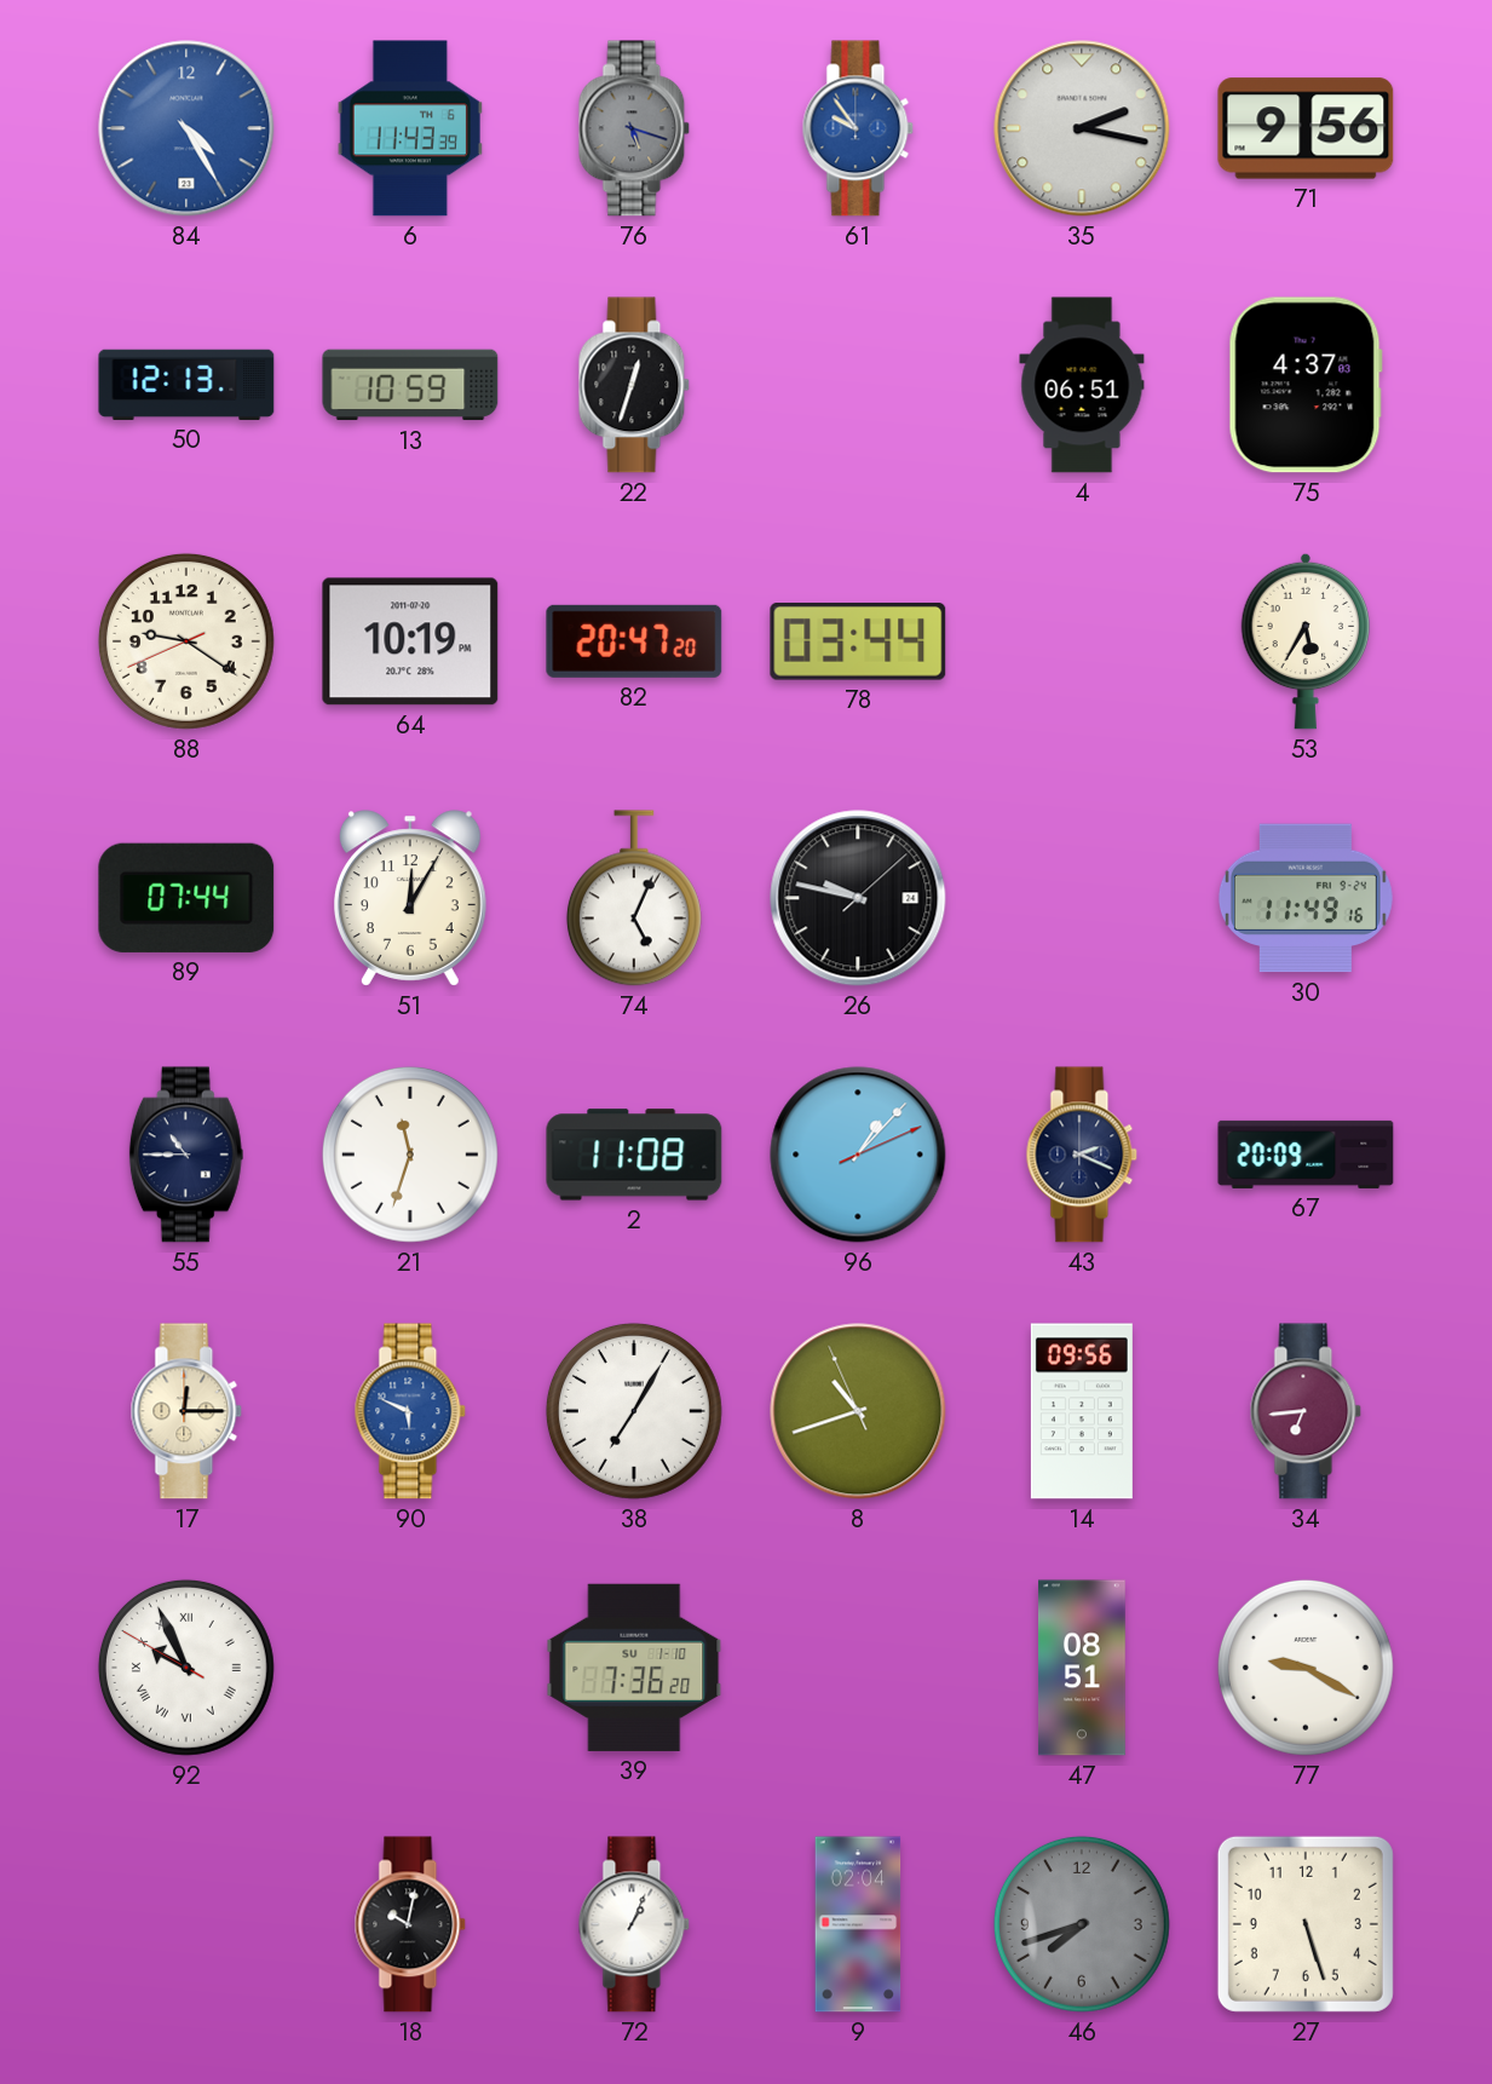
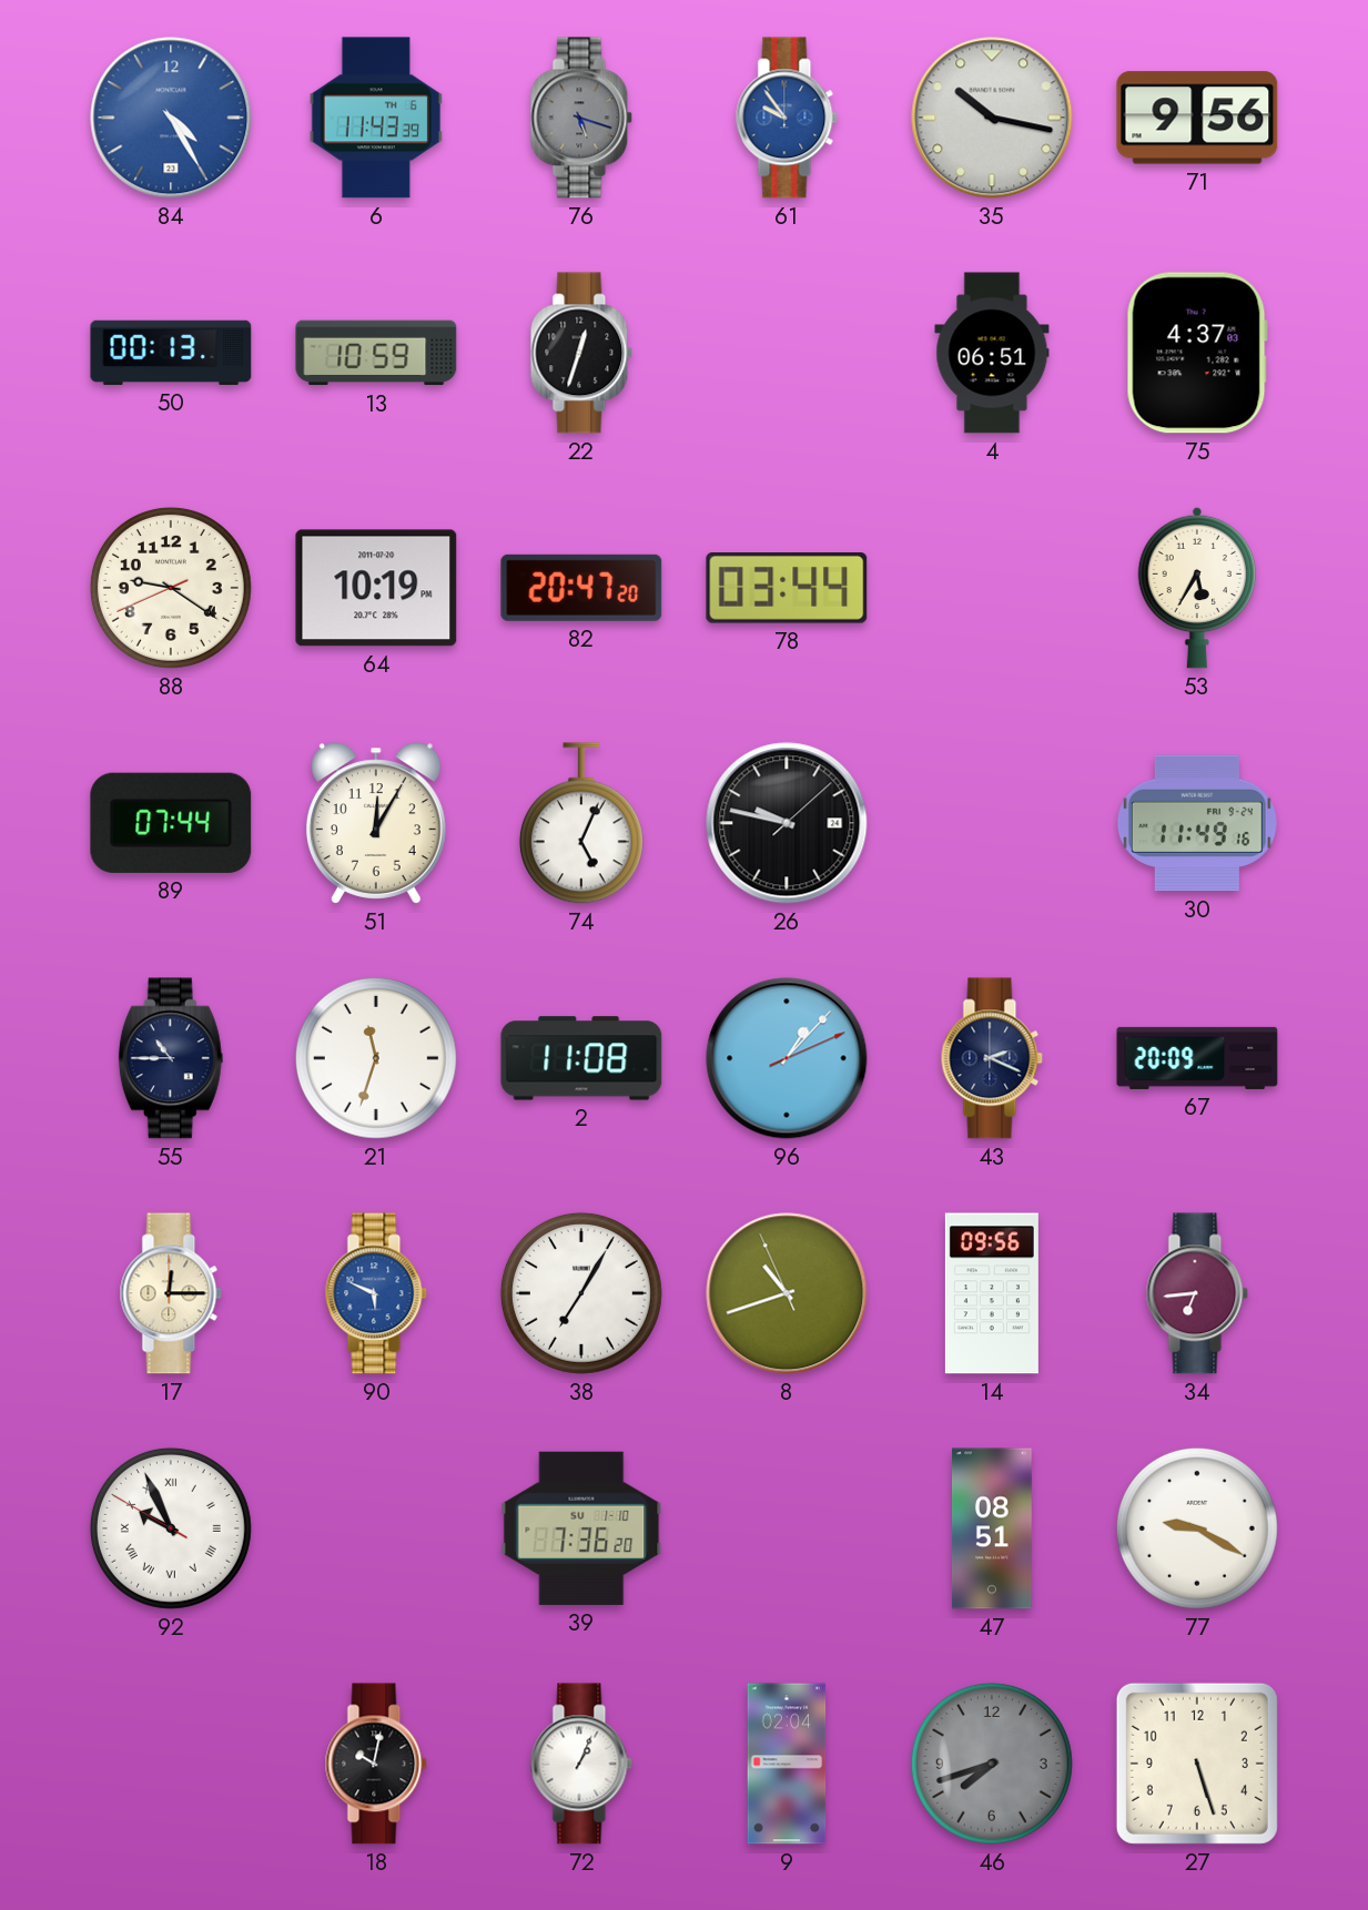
35: 2:17 -> 10:17 (992, 118)
50: 12:13 -> 00:13 (171, 353)
